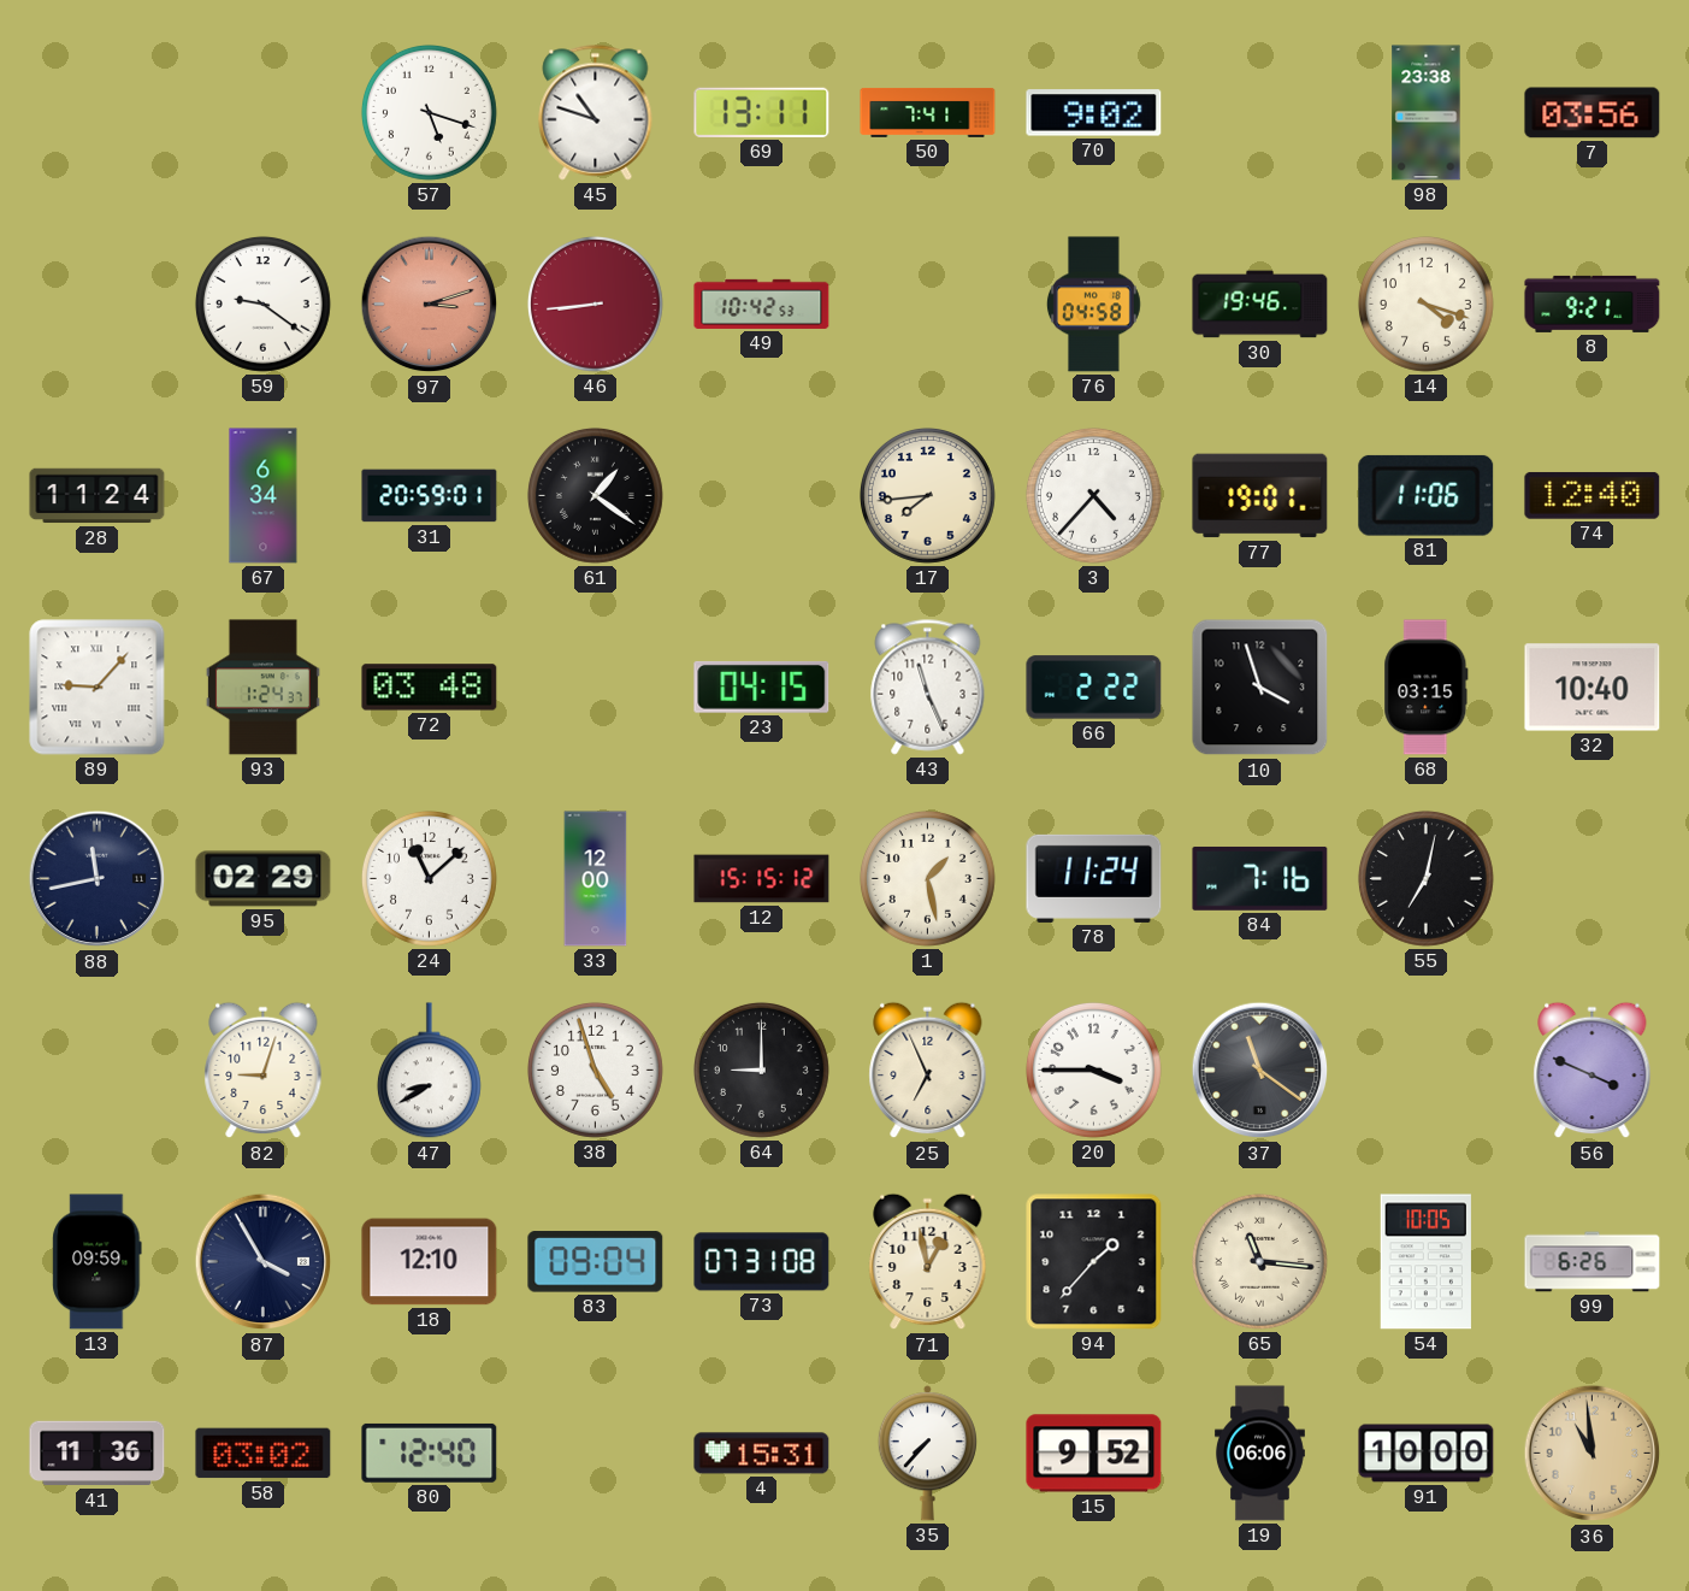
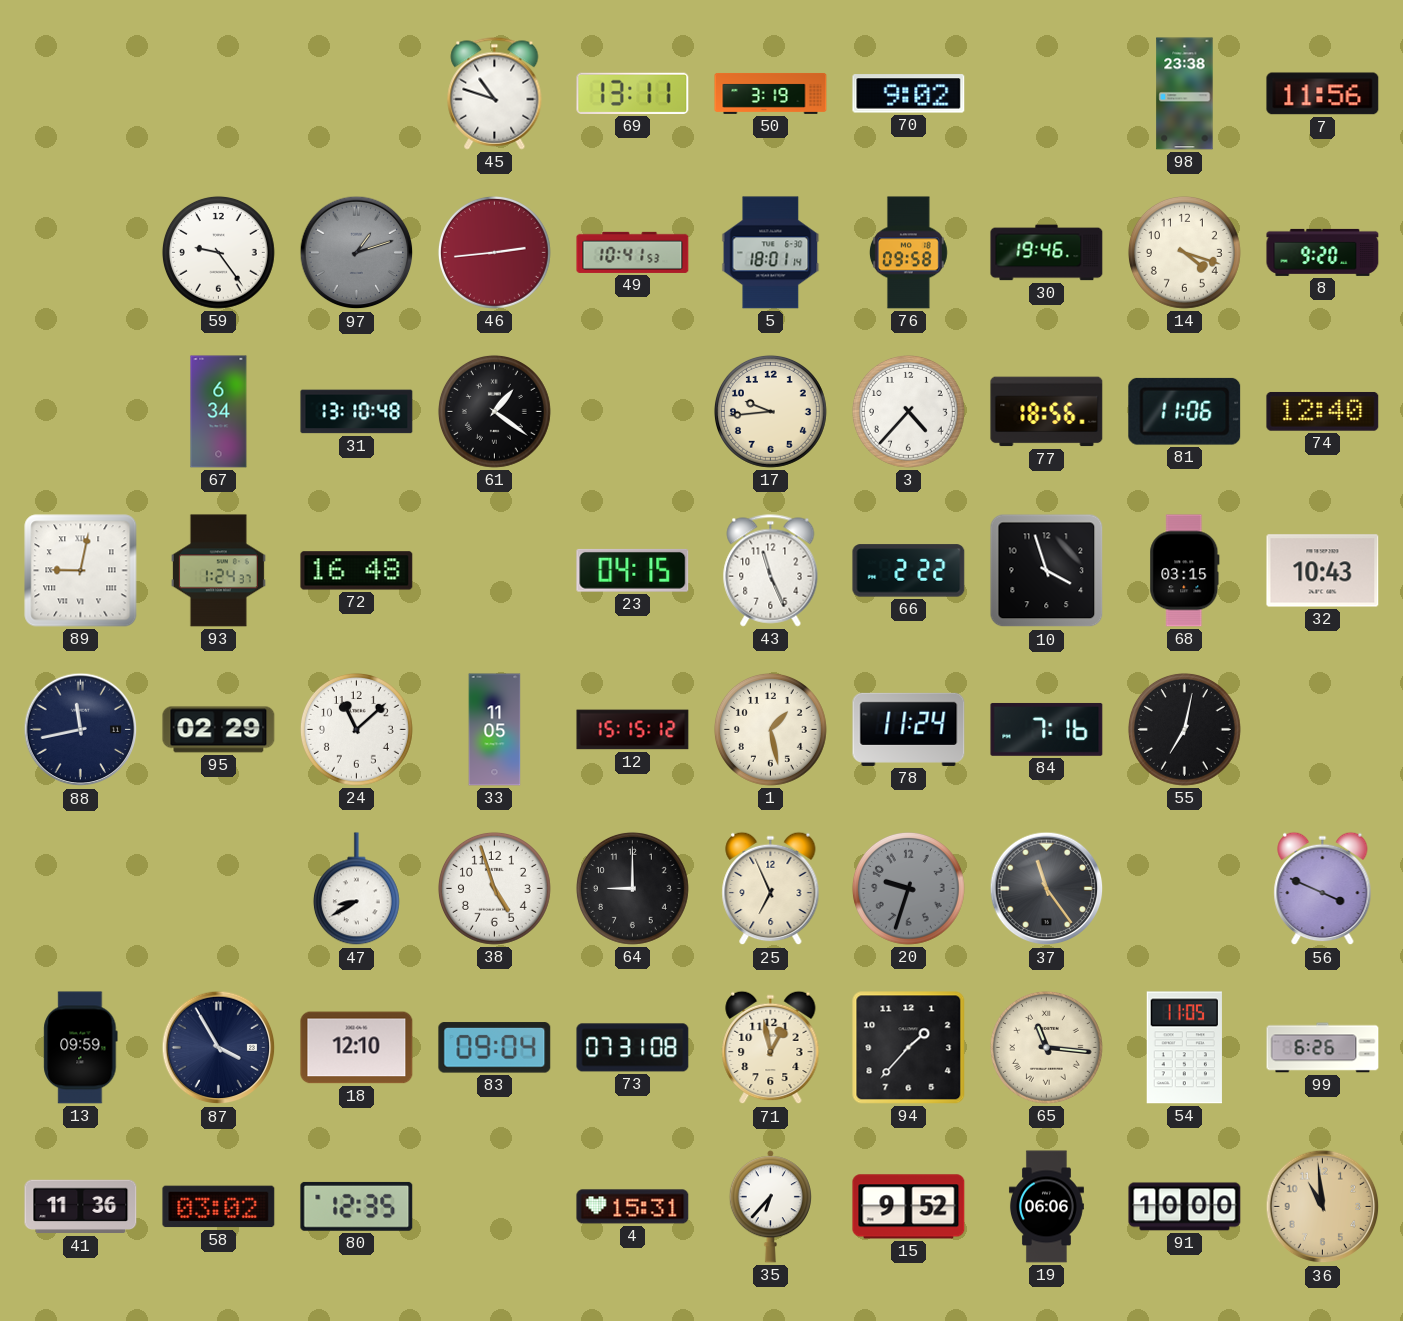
57: 5:18 -> none (429, 112)
50: 7:41 -> 3:19 (771, 93)
7: 03:56 -> 11:56 (1323, 94)
59: 9:21 -> 9:24 (218, 252)
97: 3:12 -> 1:12 (357, 253)
97 dial: salmon -> grey (357, 253)
46: 8:44 -> 2:44 (494, 252)
49: 10:42 -> 10:41 (633, 252)
5: none -> 18:01 (771, 253)
76: 04:58 -> 09:58 (908, 253)
8: 9:21 -> 9:20 (1323, 252)
28: 11:24 -> none (98, 496)
31: 20:59 -> 13:10 (357, 412)
17: 7:44 -> 9:44 (770, 411)
77: 19:01 -> 18:56 (1047, 412)
89: 9:07 -> 9:02 (81, 571)
72: 03:48 -> 16:48 (357, 571)
32: 10:40 -> 10:43 (1323, 571)
33: 12:00 -> 11:05 (495, 730)
82: 9:03 -> none (264, 1071)
20: 3:45 -> 9:33 (908, 888)
20 dial: white -> grey (908, 888)
37: 11:21 -> 11:24 (1047, 889)
54: 10:05 -> 11:05 (1184, 1048)
80: 12:40 -> 12:35 (357, 1206)
35: 7:37 -> 6:37 (770, 1207)
